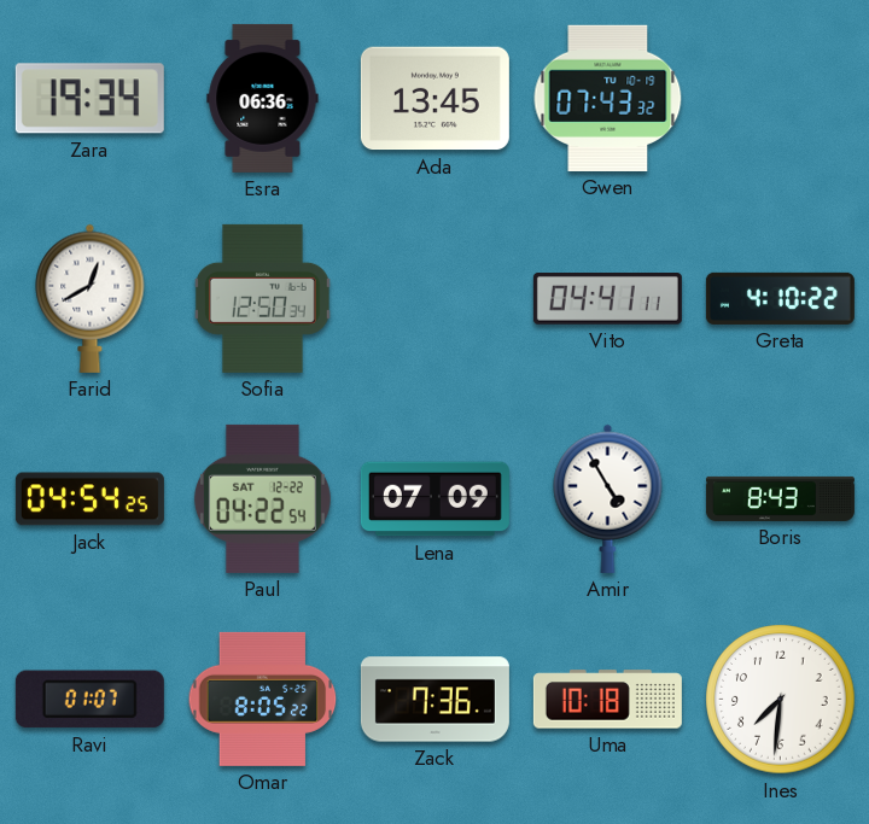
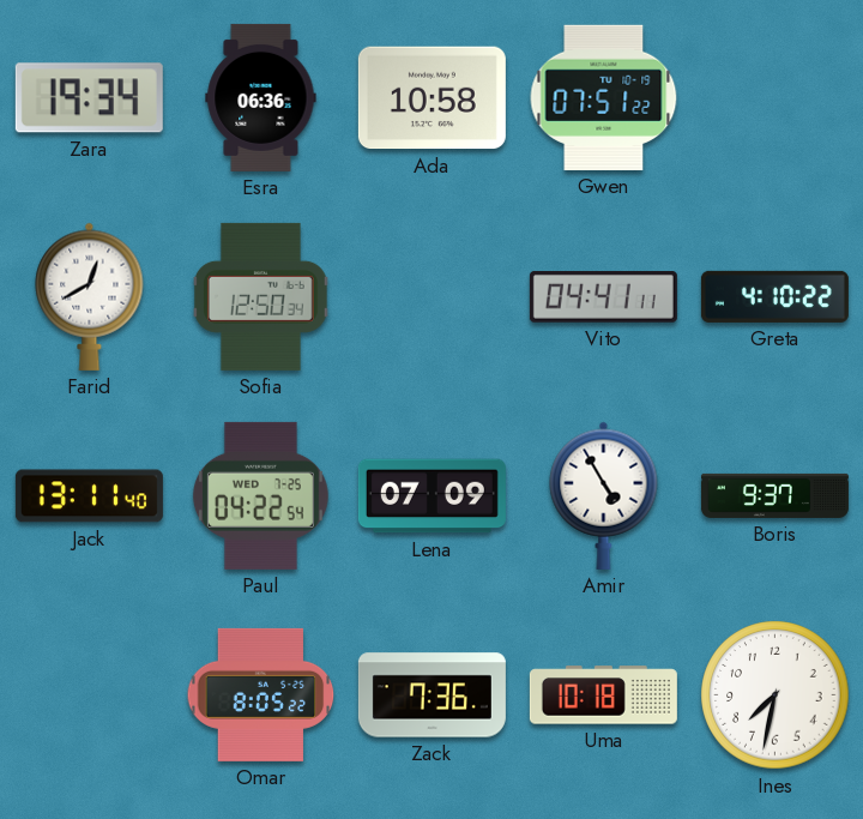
Ada: 13:45 -> 10:58 (431, 98)
Gwen: 07:43 -> 07:51 (604, 97)
Jack: 04:54 -> 13:11 (89, 496)
Paul date: SAT 12-22 -> WED 7-25 (260, 495)
Boris: 8:43 -> 9:37 (774, 495)
Ravi: 01:07 -> none (89, 700)
Ines: 7:31 -> 7:32 (776, 695)
